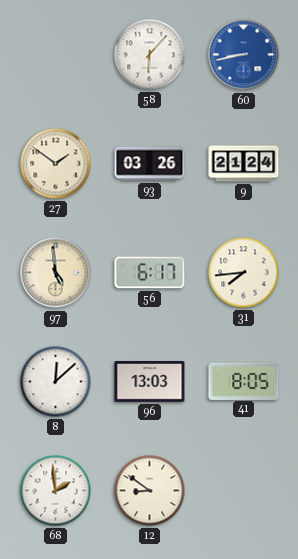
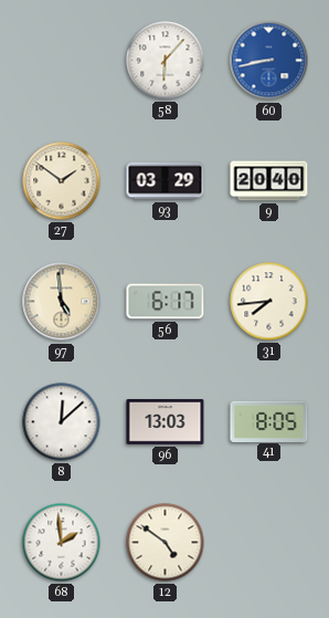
93: 03:26 -> 03:29 (166, 181)
9: 21:24 -> 20:40 (269, 181)
12: 8:51 -> 4:51 (166, 543)
